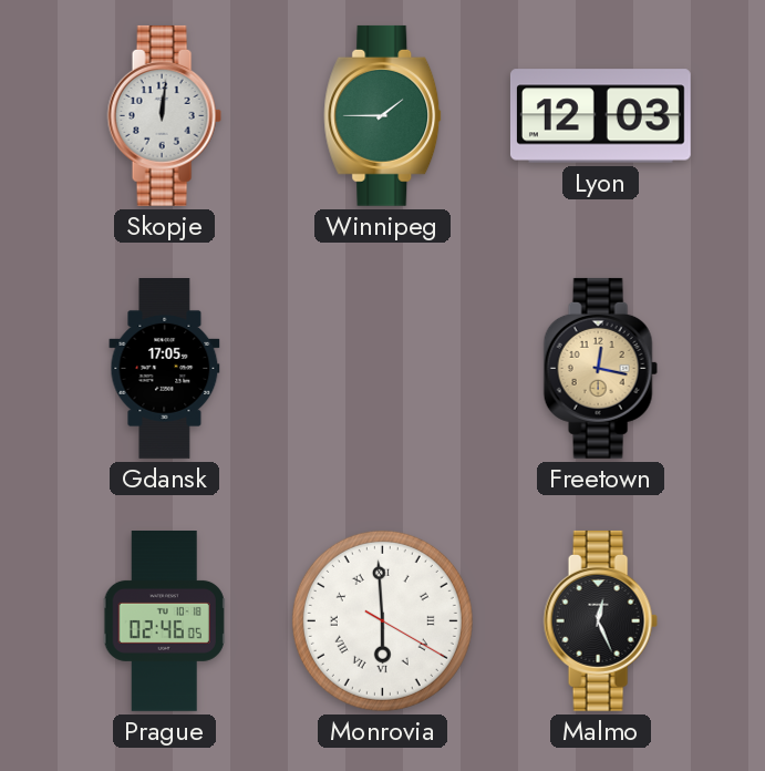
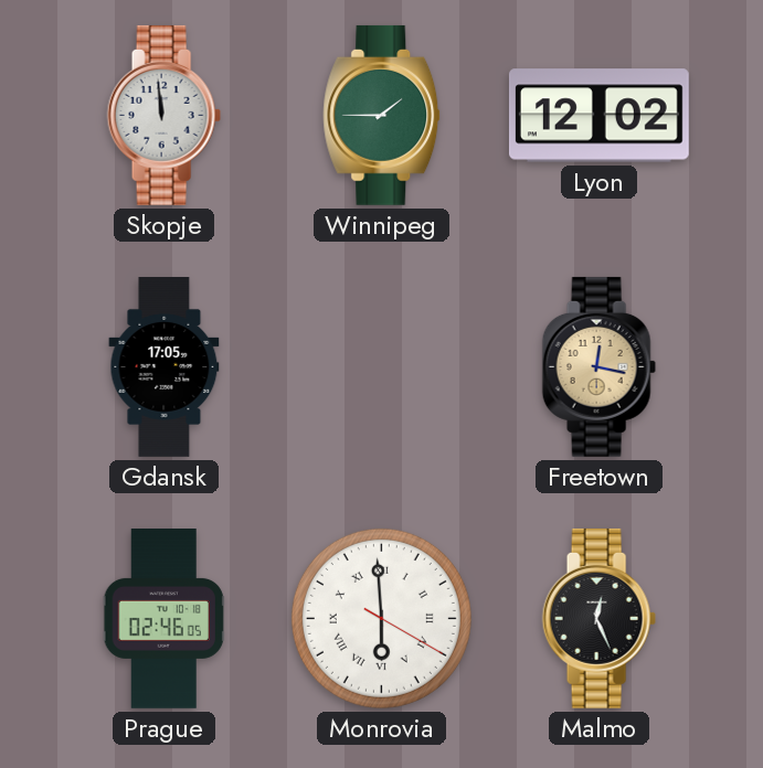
Skopje: 12:01 -> 11:59 (163, 115)
Lyon: 12:03 -> 12:02 (598, 116)
